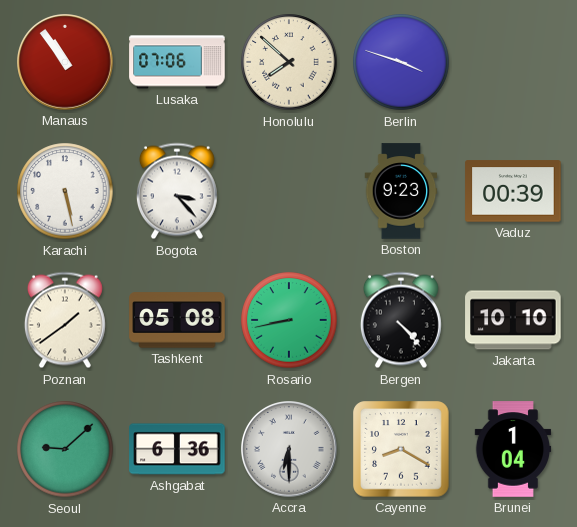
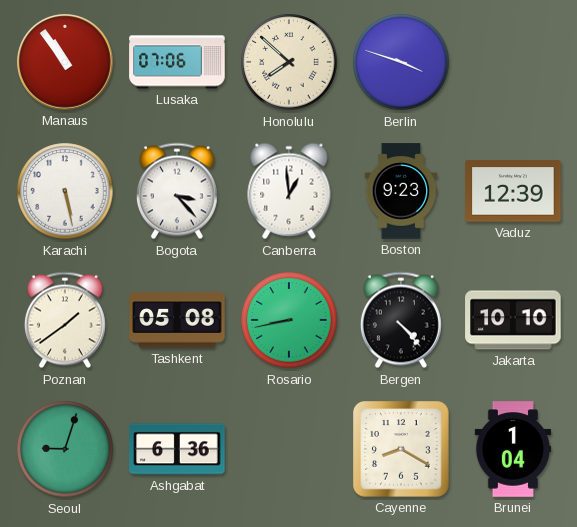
Canberra: none -> 12:59 (289, 191)
Vaduz: 00:39 -> 12:39 (513, 191)
Seoul: 9:08 -> 9:03 (65, 449)
Accra: 6:30 -> none (290, 450)
